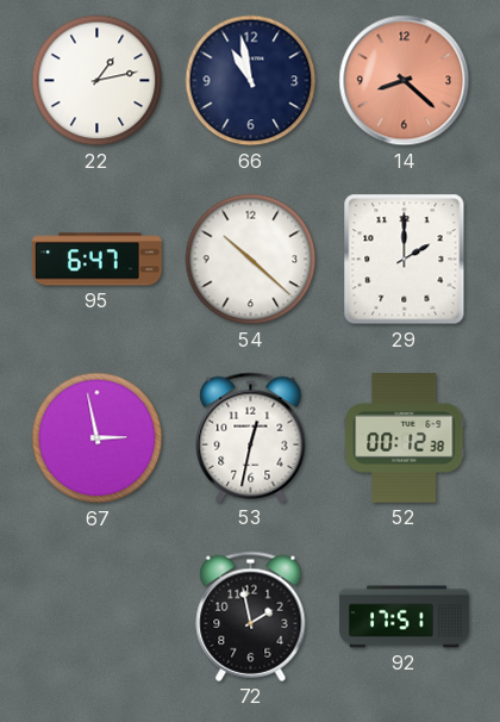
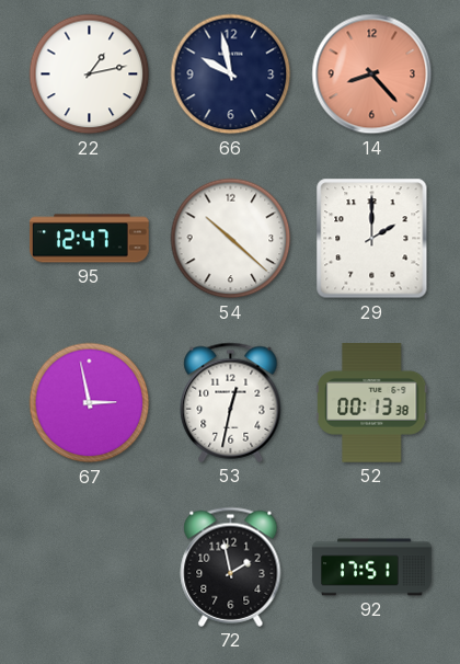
66: 10:58 -> 9:58 (231, 75)
14: 8:22 -> 8:23 (372, 75)
95: 6:47 -> 12:47 (90, 239)
52: 00:12 -> 00:13 (372, 403)
